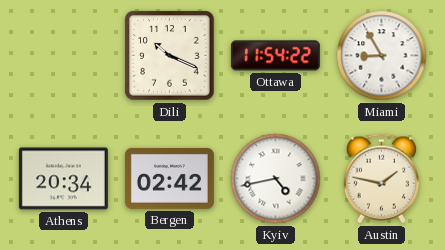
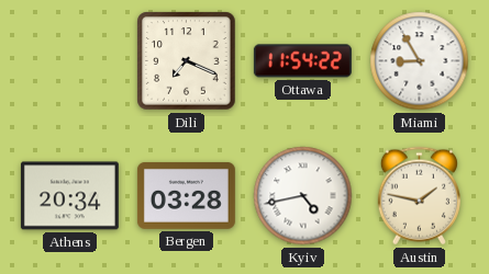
Dili: 10:19 -> 7:19 (187, 61)
Bergen: 02:42 -> 03:28 (186, 195)
